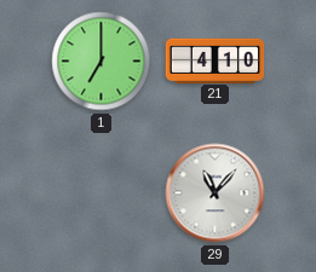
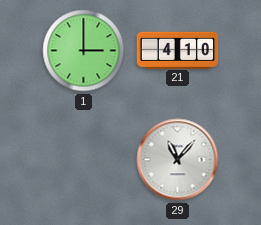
1: 7:00 -> 3:00 (84, 51)
